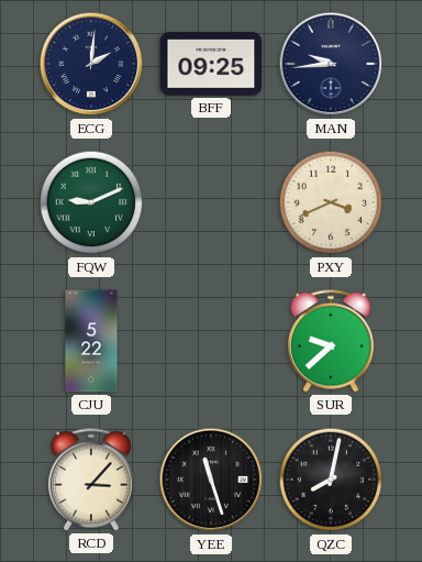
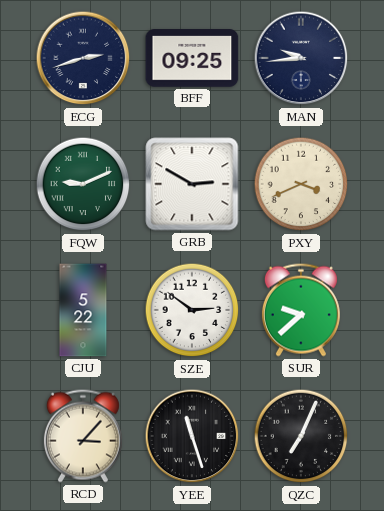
ECG: 2:01 -> 2:42 (83, 58)
GRB: none -> 2:50 (192, 184)
SZE: none -> 2:51 (192, 310)
QZC: 8:02 -> 7:04 (301, 436)
